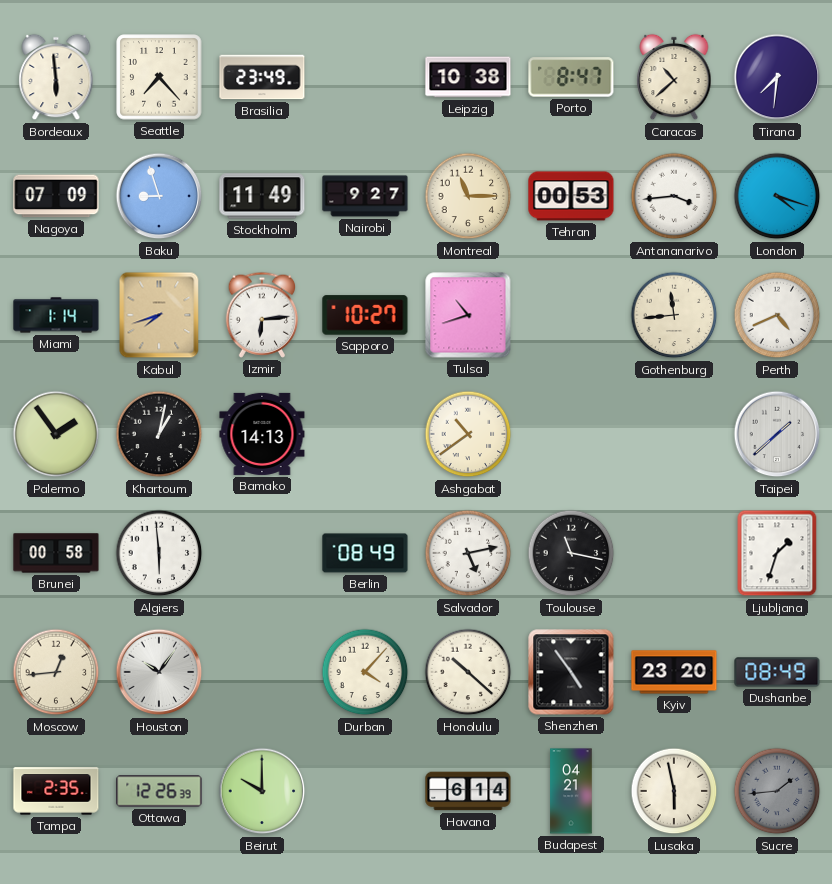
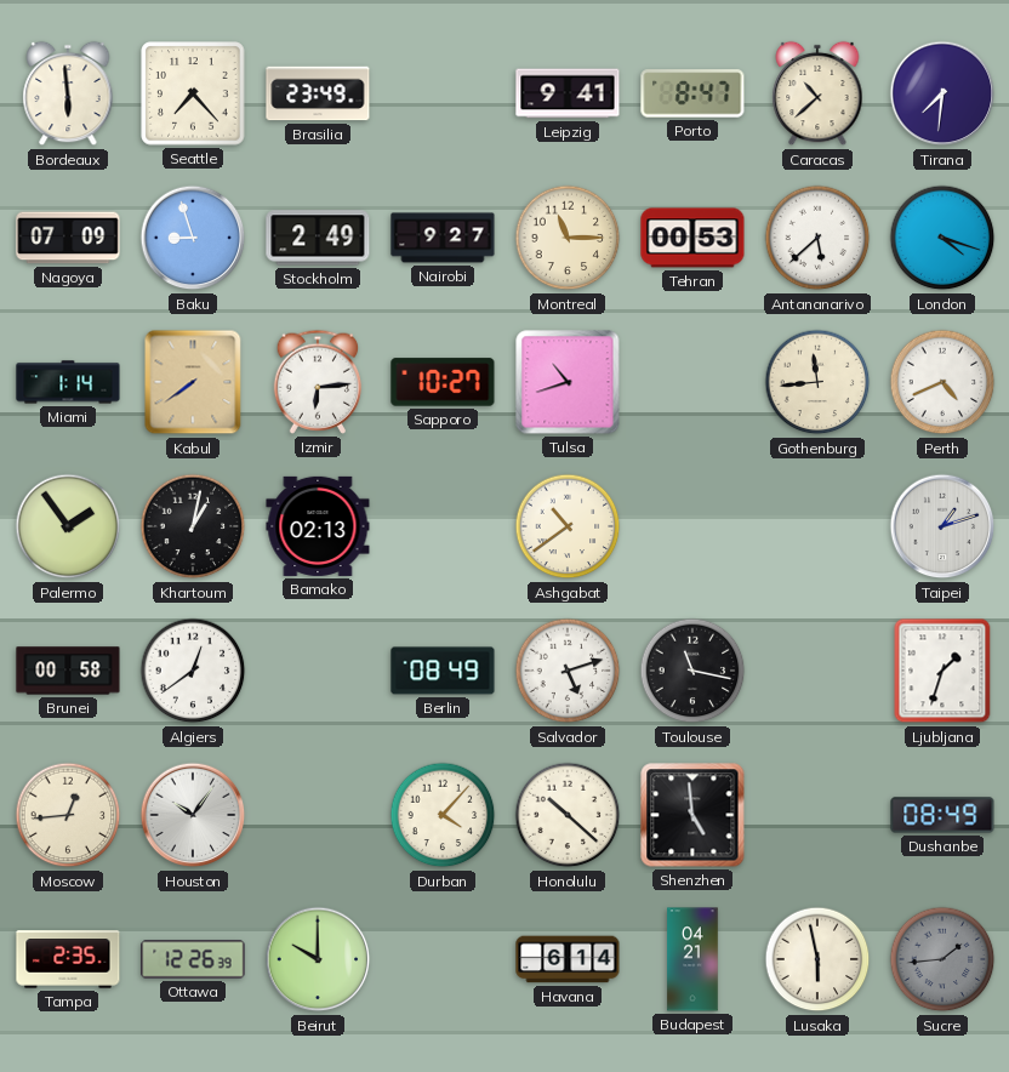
Leipzig: 10:38 -> 9:41 (568, 93)
Stockholm: 11:49 -> 2:49 (318, 238)
Antananarivo: 3:44 -> 5:38 (817, 238)
Kabul: 7:42 -> 7:39 (193, 382)
Bamako: 14:13 -> 02:13 (318, 526)
Taipei: 1:38 -> 1:12 (942, 526)
Algiers: 5:59 -> 12:39 (193, 671)
Salvador: 5:13 -> 5:12 (568, 671)
Shenzhen: 4:54 -> 4:59 (692, 815)
Kyiv: 23:20 -> none (674, 672)
